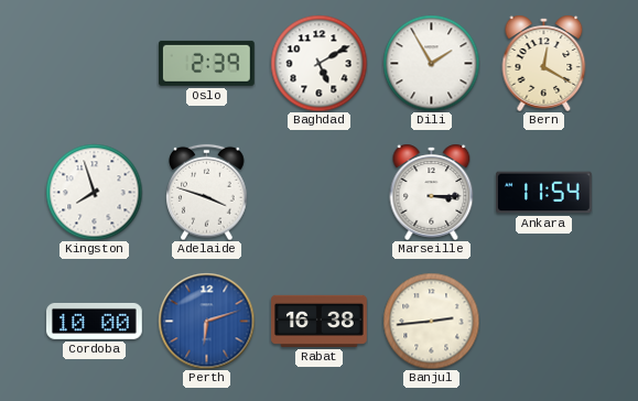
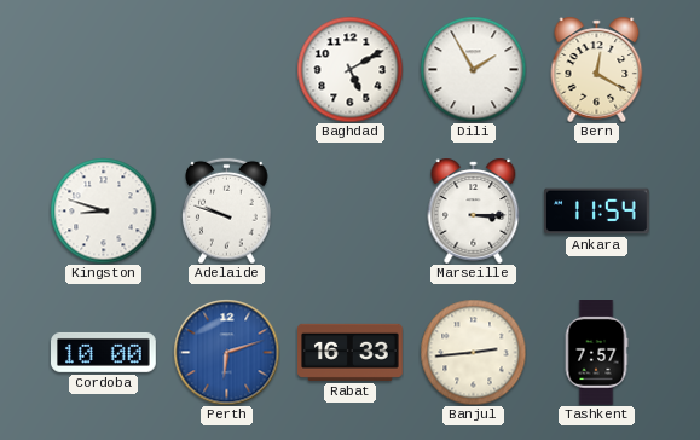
Oslo: 2:39 -> none (206, 63)
Kingston: 7:57 -> 8:48 (103, 210)
Adelaide: 3:48 -> 9:48 (227, 210)
Rabat: 16:38 -> 16:33 (351, 352)
Tashkent: none -> 7:57 (596, 353)
